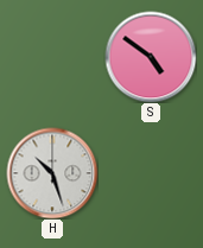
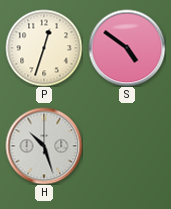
P: none -> 12:33 (44, 48)
